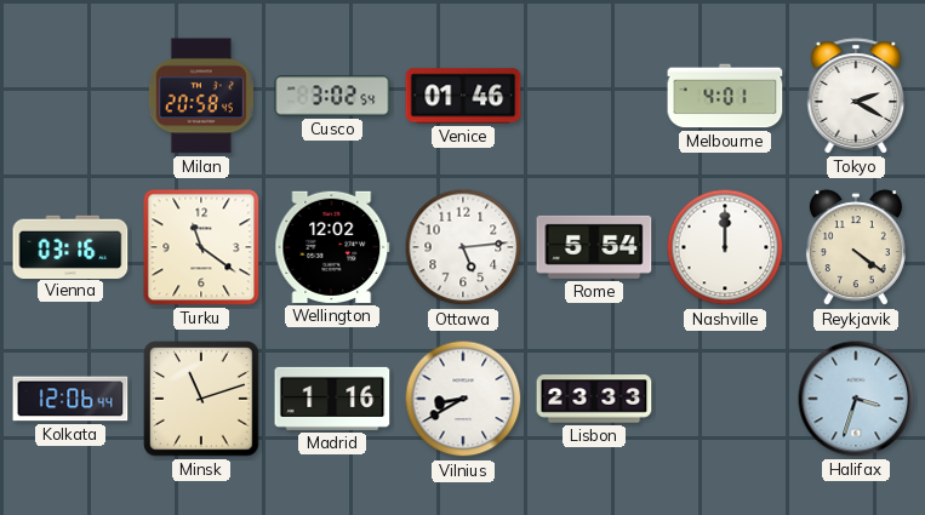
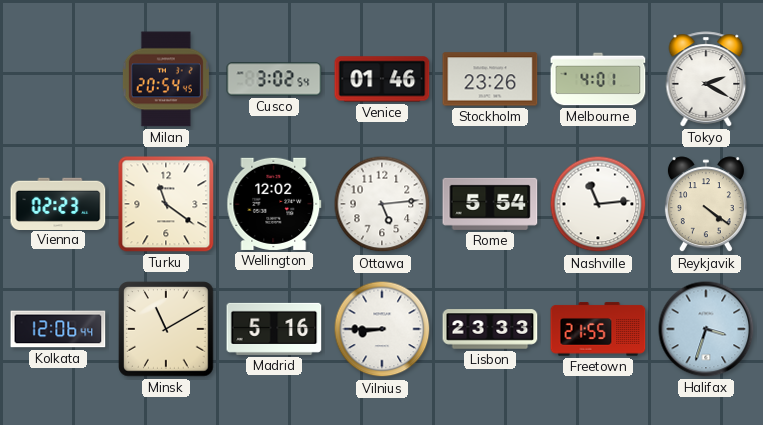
Milan: 20:58 -> 20:54 (166, 79)
Stockholm: none -> 23:26 (490, 79)
Vienna: 03:16 -> 02:23 (58, 203)
Nashville: 12:00 -> 11:14 (598, 204)
Minsk: 11:12 -> 11:10 (166, 329)
Madrid: 1:16 -> 5:16 (274, 329)
Vilnius: 8:40 -> 8:45 (382, 329)
Freetown: none -> 21:55 (598, 329)
